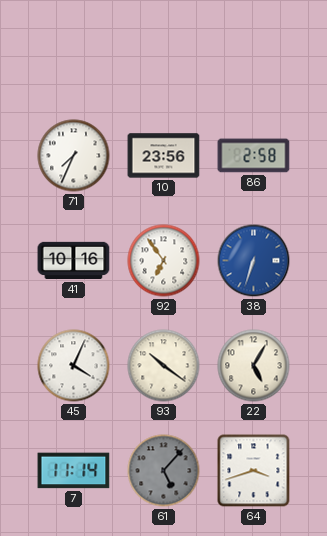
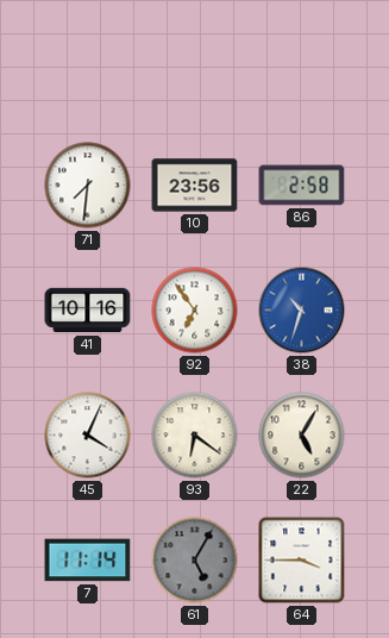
71: 7:34 -> 7:31 (88, 186)
38: 6:33 -> 10:33 (302, 311)
93: 10:21 -> 6:21 (195, 436)
61: 5:07 -> 5:05 (195, 561)
64: 3:42 -> 3:45 (302, 561)
